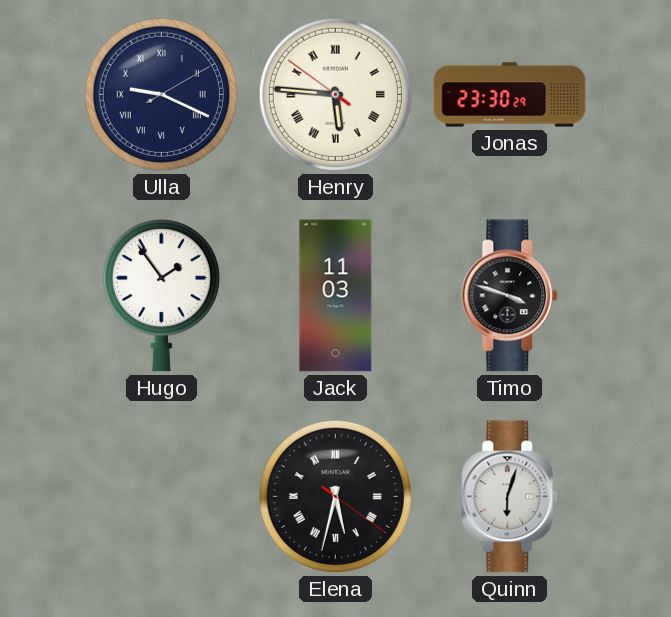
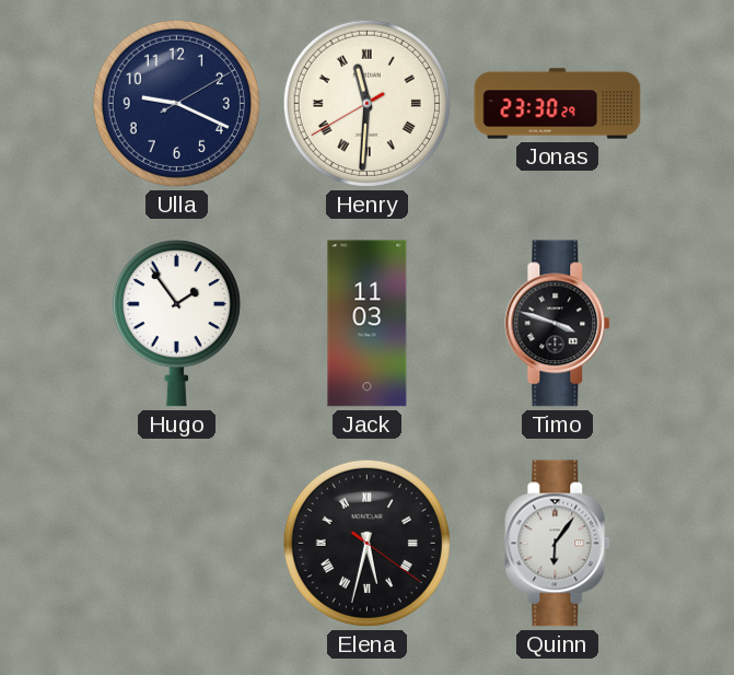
Ulla numerals: Roman -> Arabic (176, 103)
Henry: 5:45 -> 11:30 (366, 103)
Quinn: 6:03 -> 6:06 (558, 544)
